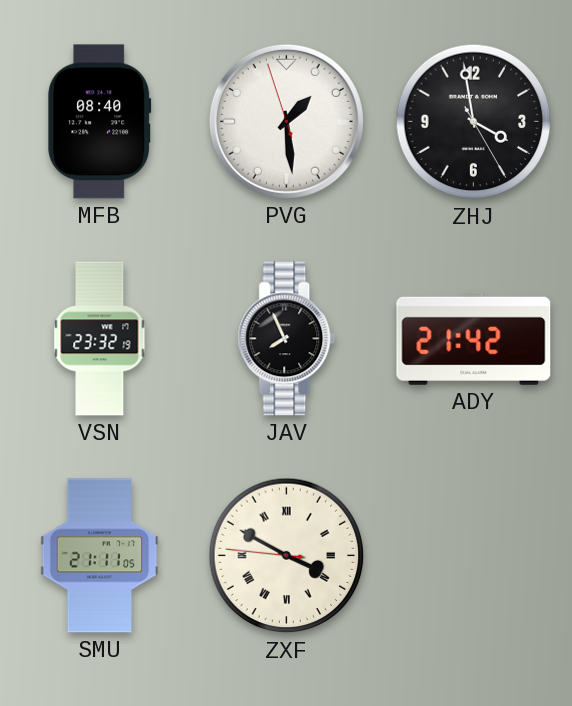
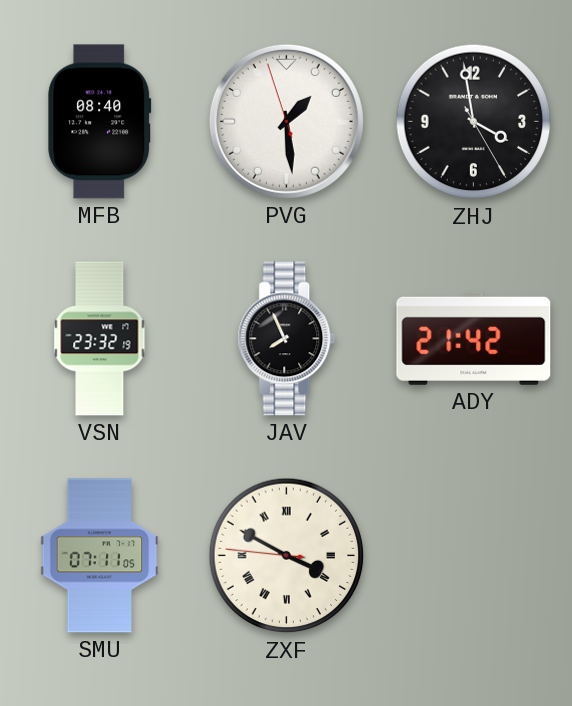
SMU: 21:11 -> 07:11 (100, 556)
